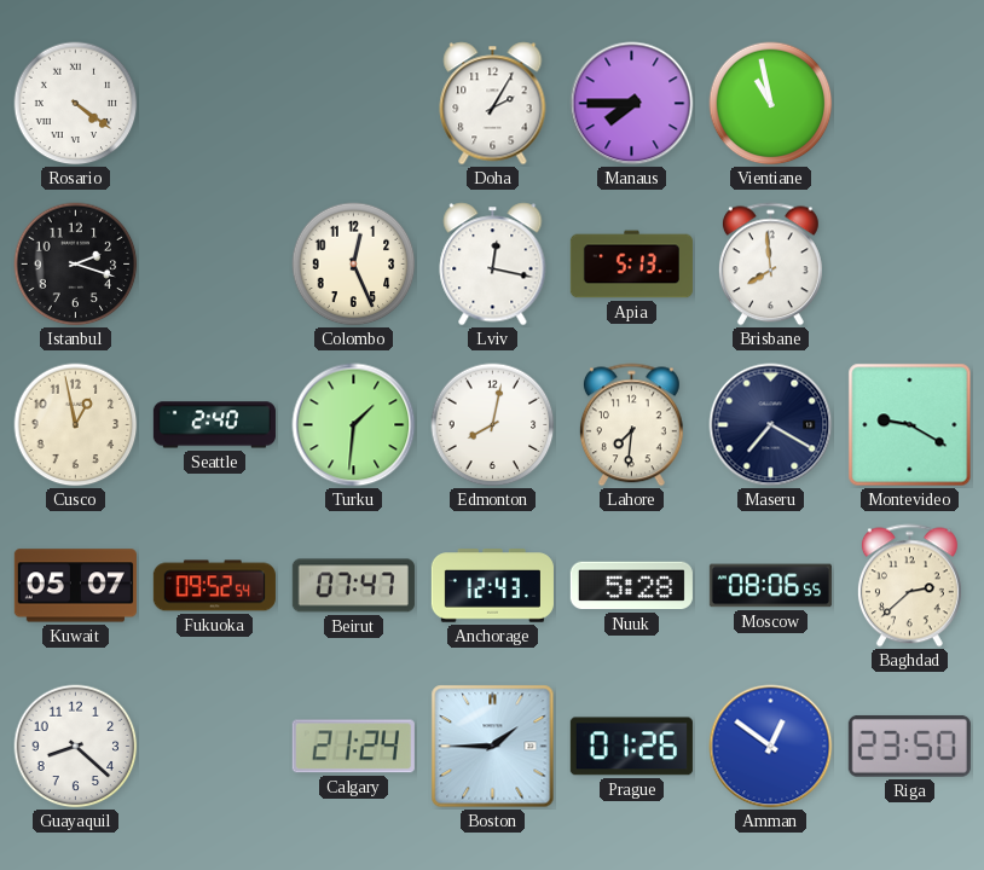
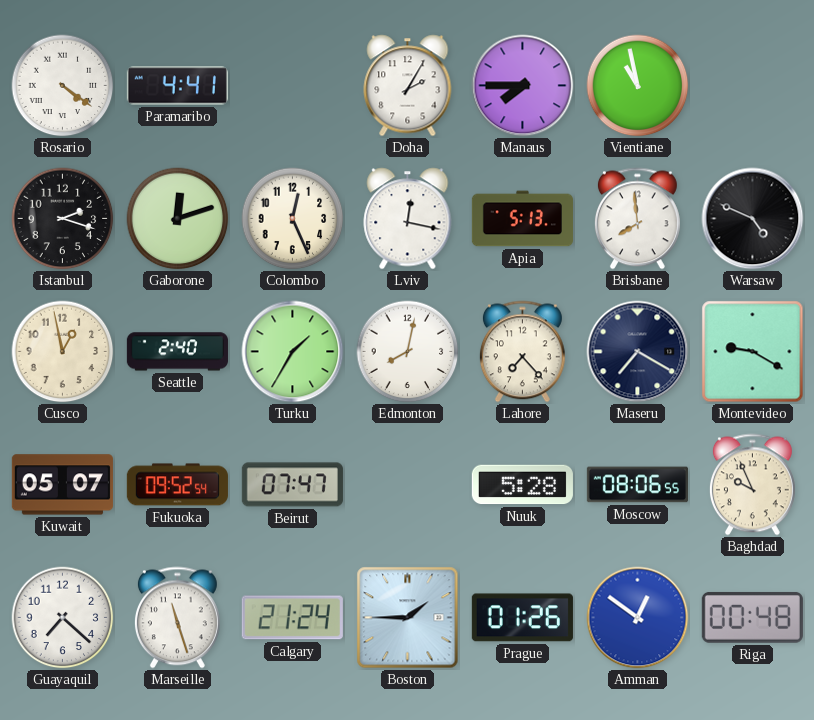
Paramaribo: none -> 4:41 (177, 86)
Gaborone: none -> 12:12 (178, 219)
Warsaw: none -> 4:49 (753, 219)
Turku: 1:31 -> 1:35 (293, 352)
Lahore: 7:31 -> 7:23 (522, 352)
Anchorage: 12:43 -> none (492, 586)
Baghdad: 2:38 -> 9:56 (752, 485)
Guayaquil: 8:22 -> 7:22 (63, 618)
Marseille: none -> 11:27 (177, 618)
Riga: 23:50 -> 00:48 (752, 618)
